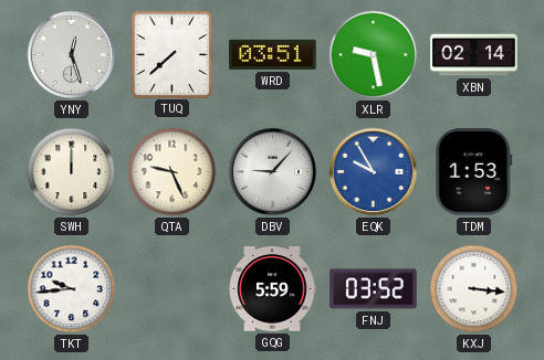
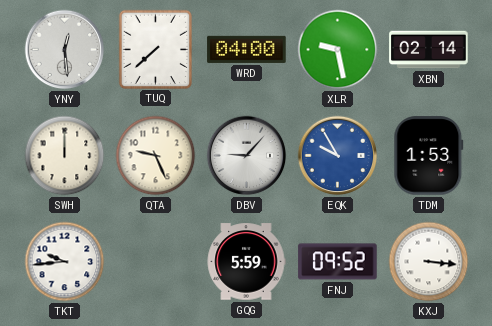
YNY: 12:27 -> 12:29 (65, 50)
WRD: 03:51 -> 04:00 (247, 49)
FNJ: 03:52 -> 09:52 (338, 262)
